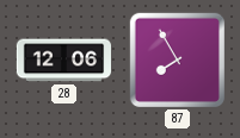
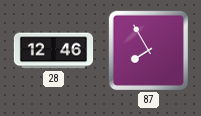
28: 12:06 -> 12:46 (53, 51)
